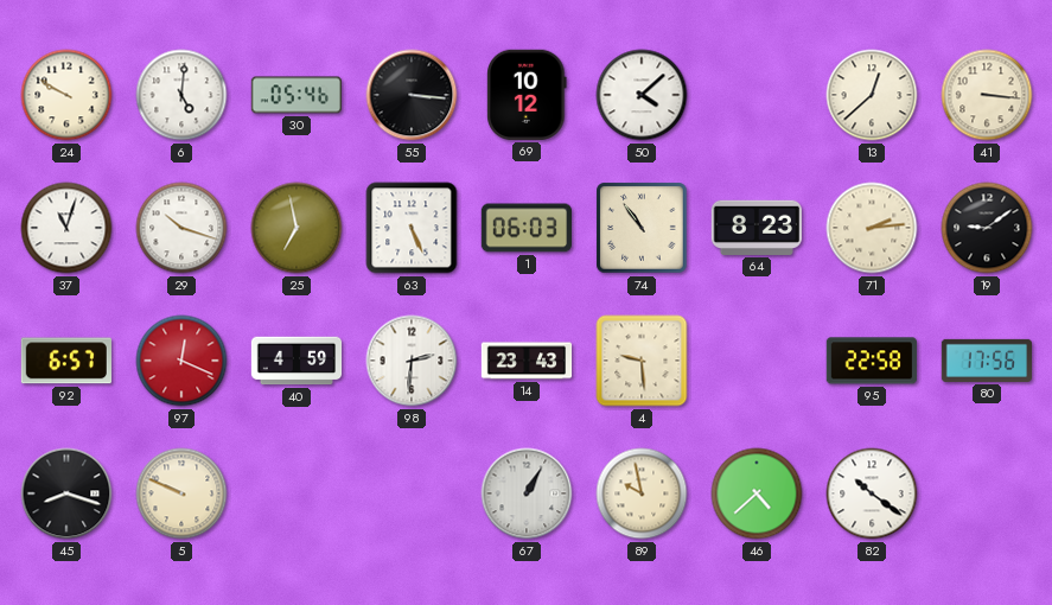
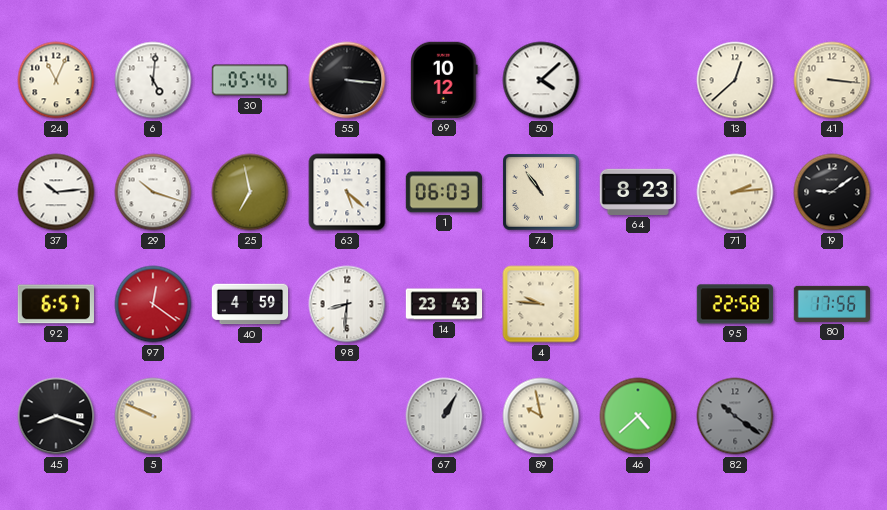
24: 9:50 -> 11:04 (56, 80)
37: 11:03 -> 10:14 (56, 192)
63: 5:26 -> 5:22 (347, 192)
97: 12:19 -> 12:21 (153, 304)
98: 2:31 -> 8:31 (347, 304)
4: 9:29 -> 9:46 (541, 304)
82 dial: white -> grey (735, 416)
